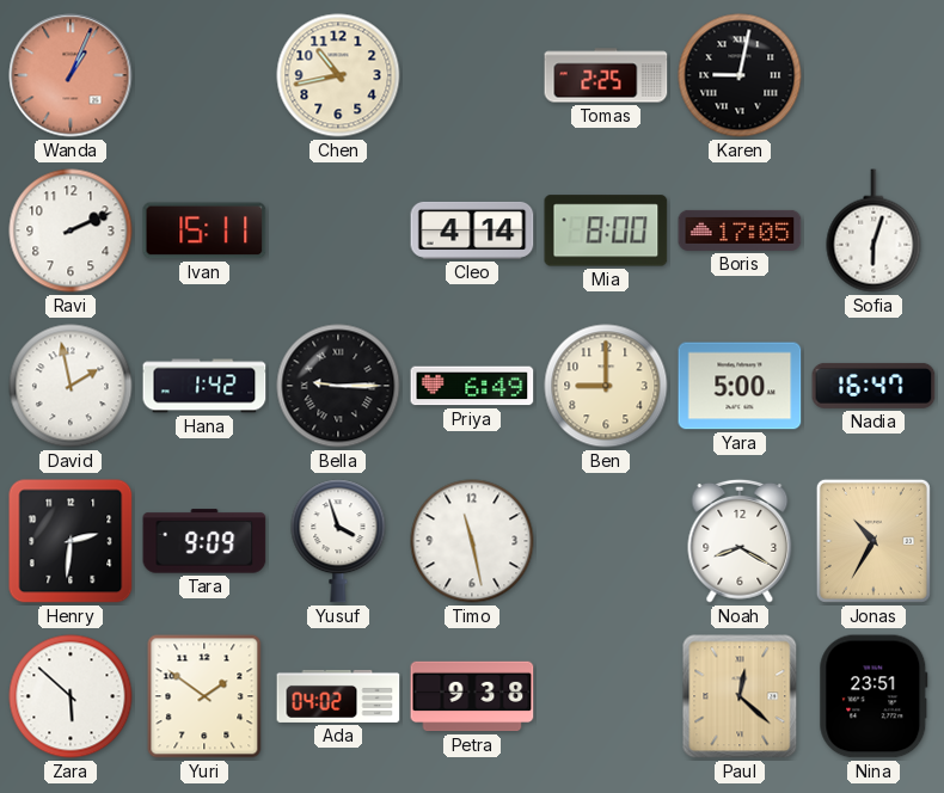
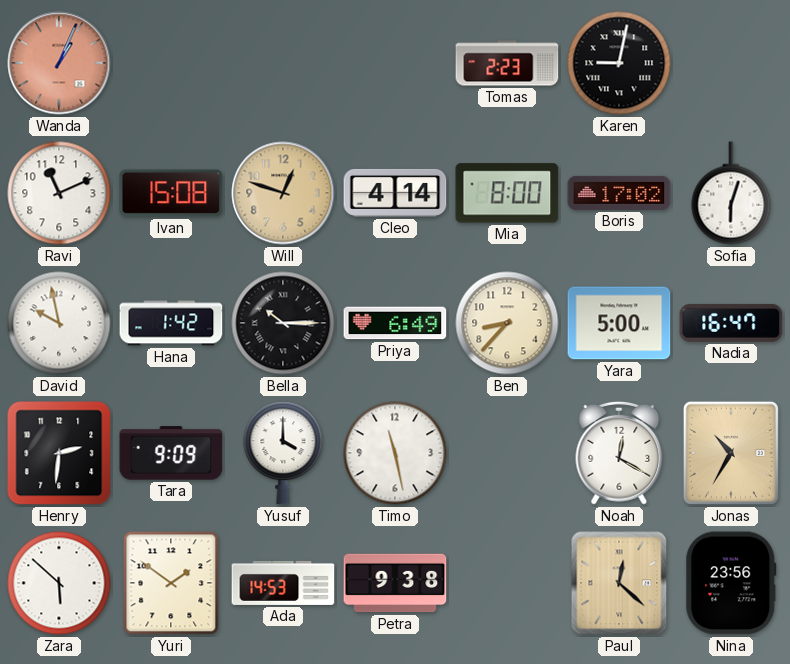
Chen: 10:43 -> none (338, 75)
Tomas: 2:25 -> 2:23 (507, 63)
Ravi: 2:11 -> 11:11 (59, 193)
Ivan: 15:11 -> 15:08 (171, 193)
Will: none -> 12:48 (283, 193)
Boris: 17:05 -> 17:02 (619, 193)
David: 1:58 -> 9:58 (59, 323)
Bella: 9:15 -> 10:15 (283, 323)
Ben: 9:00 -> 8:37 (507, 323)
Yusuf: 3:57 -> 4:00 (283, 453)
Noah: 8:20 -> 12:20 (619, 453)
Ada: 04:02 -> 14:53 (283, 583)
Nina: 23:51 -> 23:56 (731, 583)
